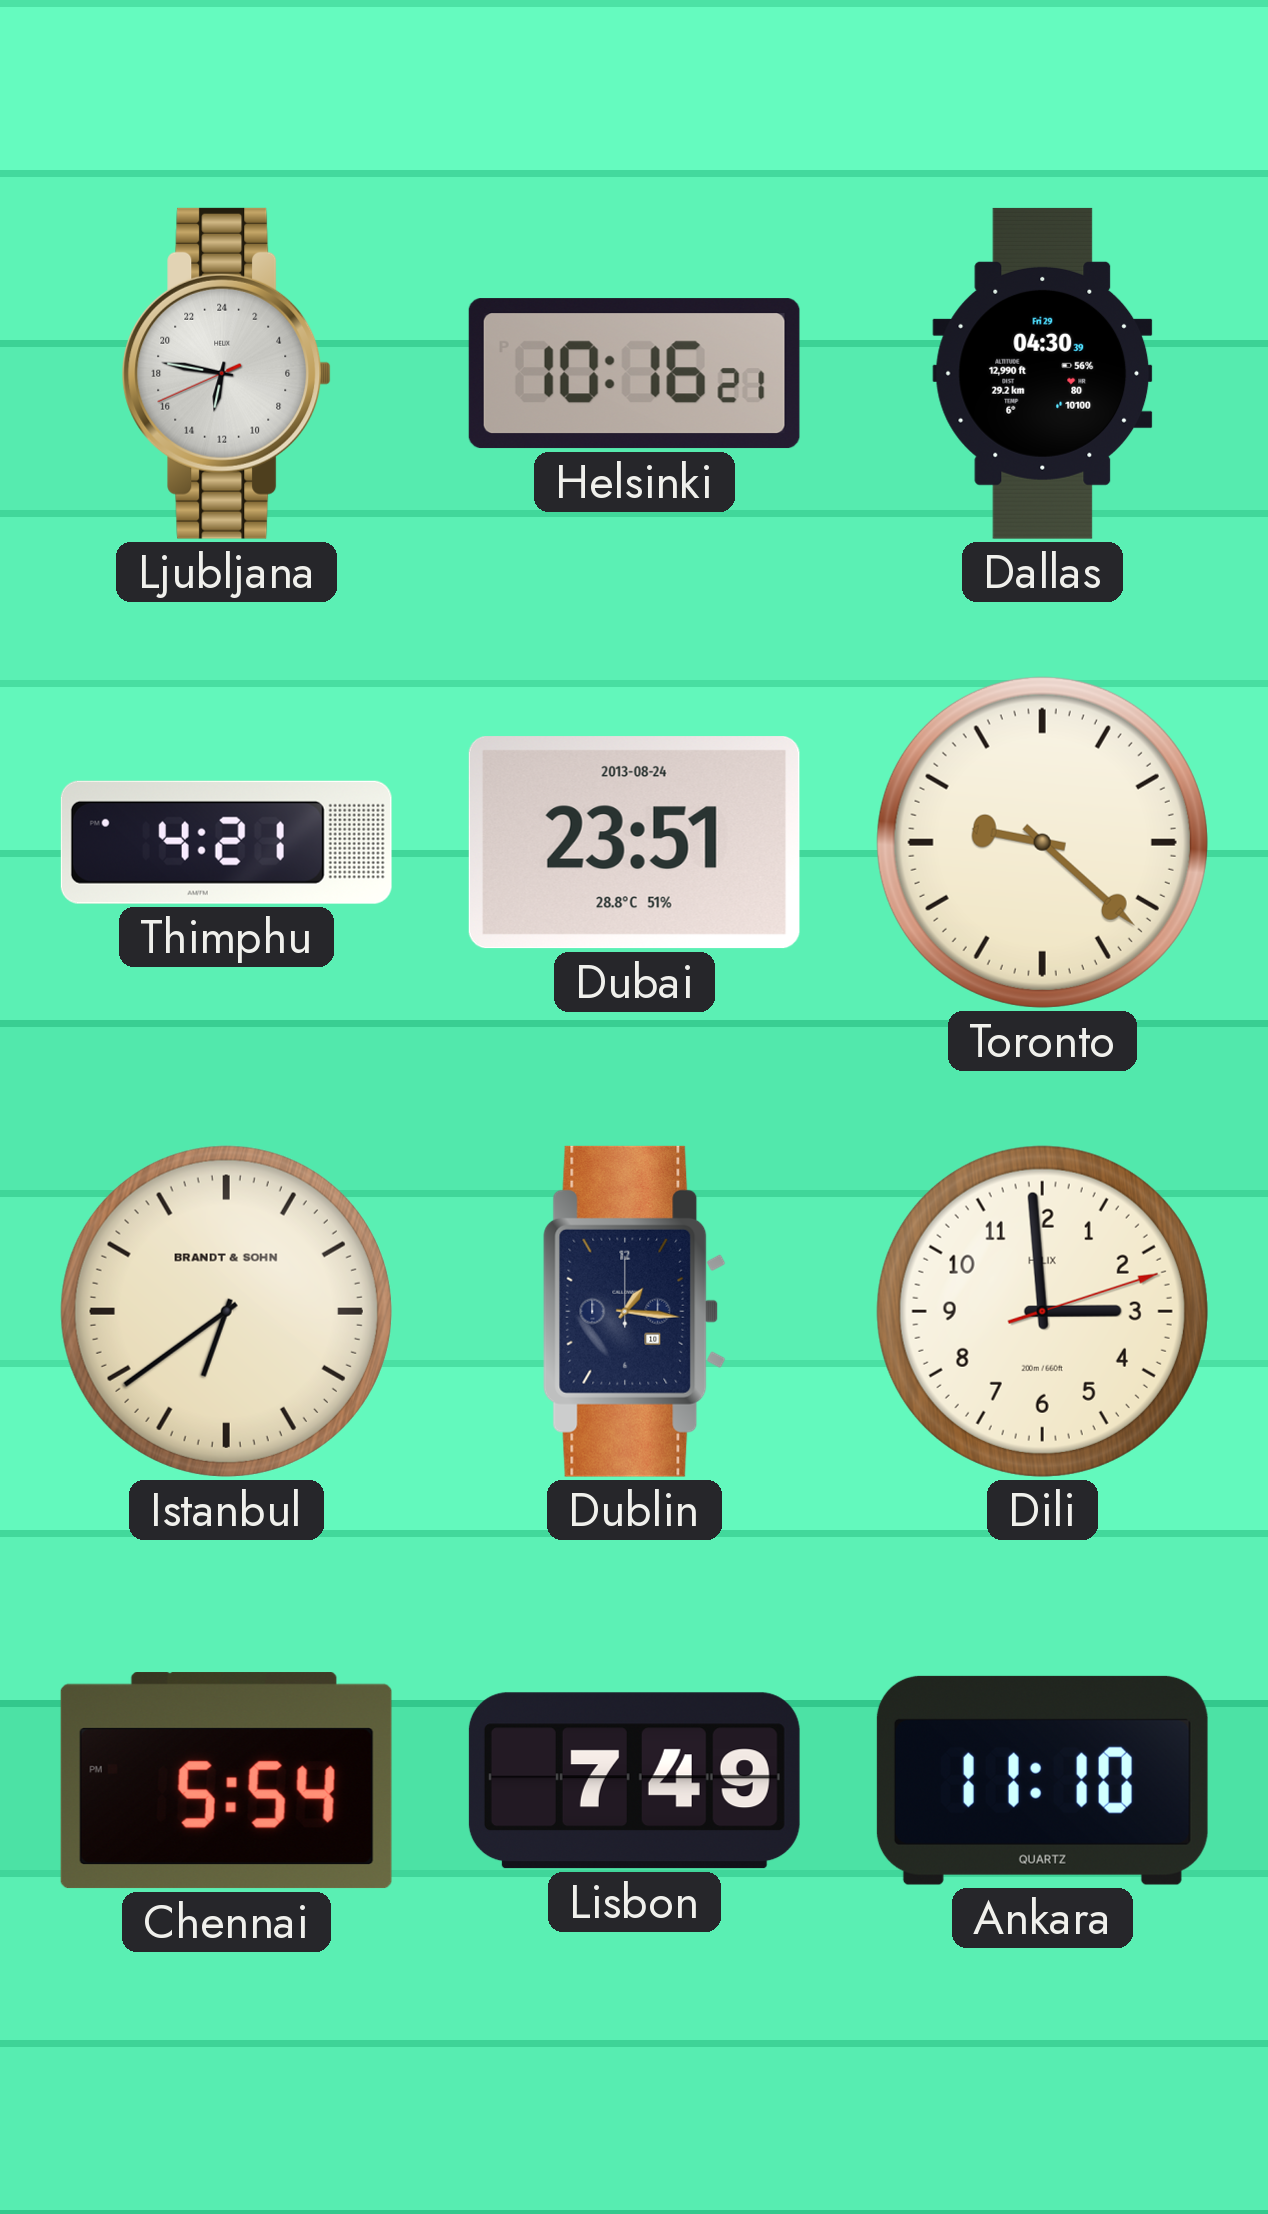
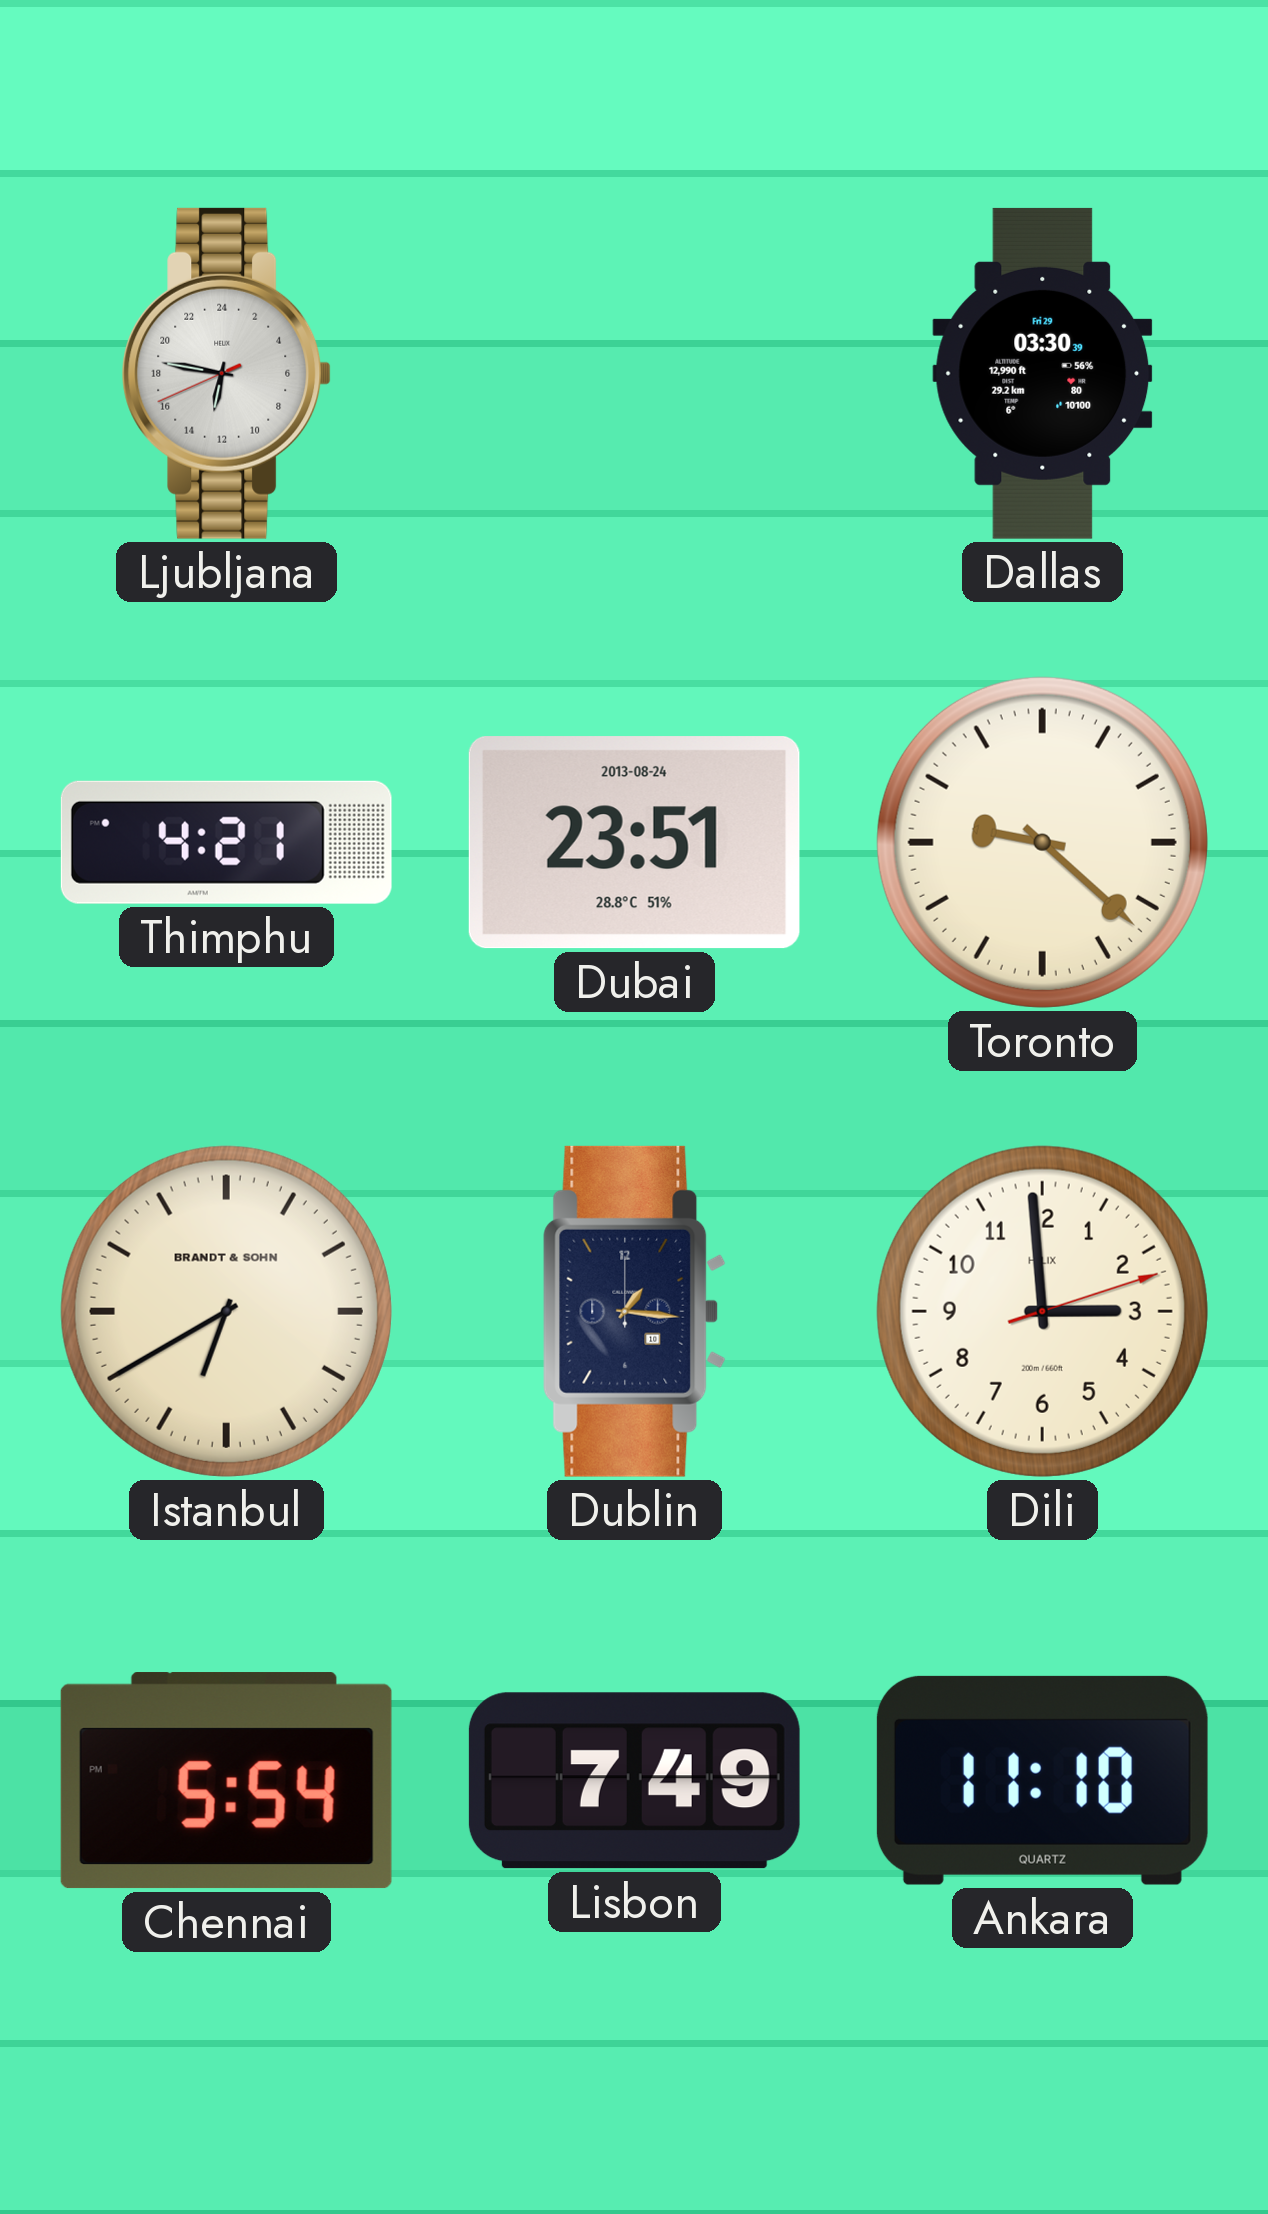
Helsinki: 10:16 -> none (634, 374)
Dallas: 04:30 -> 03:30 (1043, 373)
Istanbul: 6:39 -> 6:40 (226, 1311)
